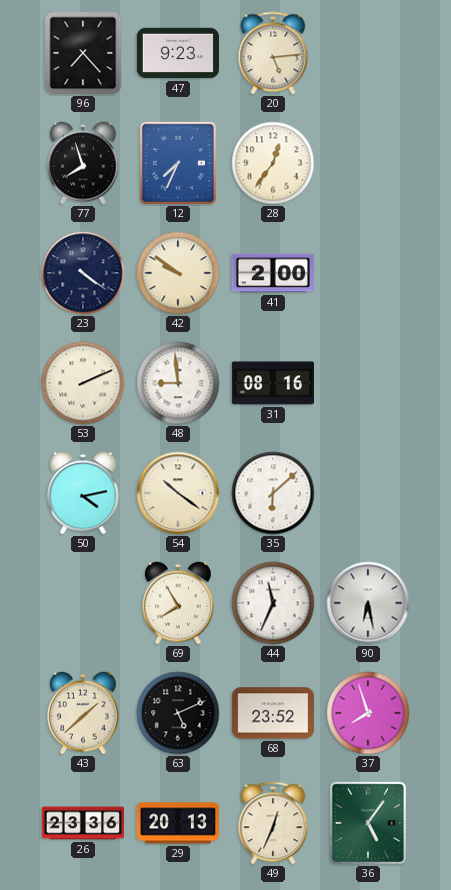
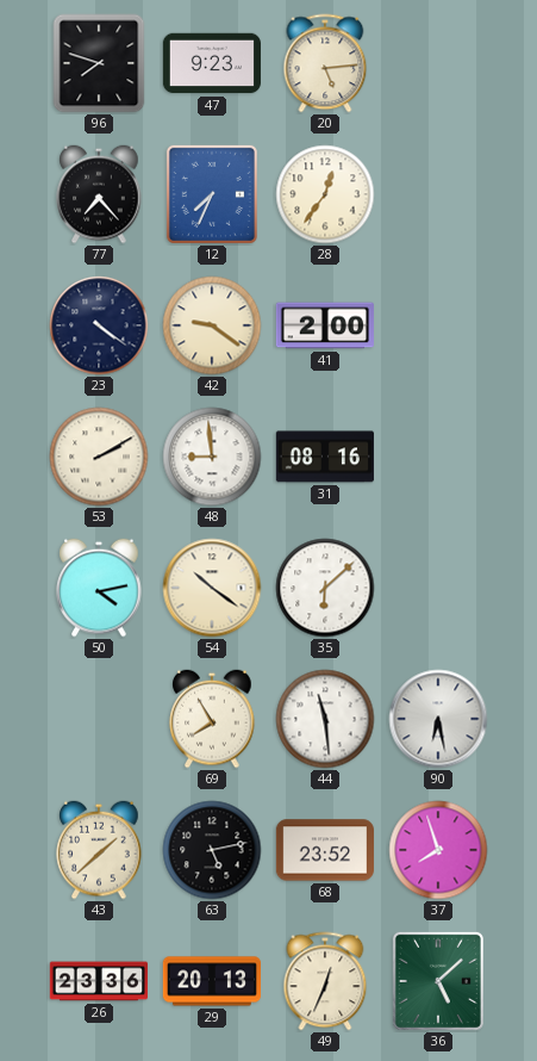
96: 7:23 -> 7:48 (99, 63)
77: 7:57 -> 7:23 (99, 194)
42: 9:51 -> 9:21 (212, 325)
53: 2:11 -> 2:10 (99, 457)
44: 11:34 -> 11:29 (325, 719)
63: 5:11 -> 5:13 (212, 850)
36: 5:06 -> 5:08 (438, 981)
